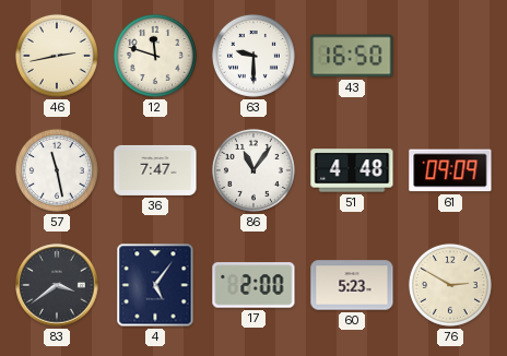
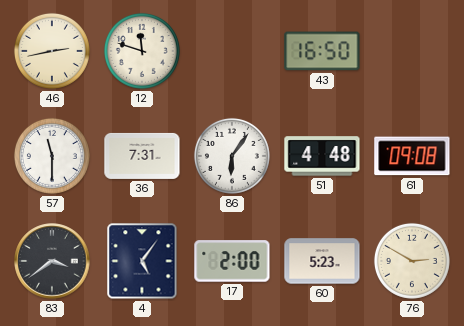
63: 9:30 -> none (253, 56)
57: 11:28 -> 11:30 (52, 156)
36: 7:47 -> 7:31 (142, 156)
86: 11:06 -> 6:06 (232, 156)
61: 09:09 -> 09:08 (412, 156)
